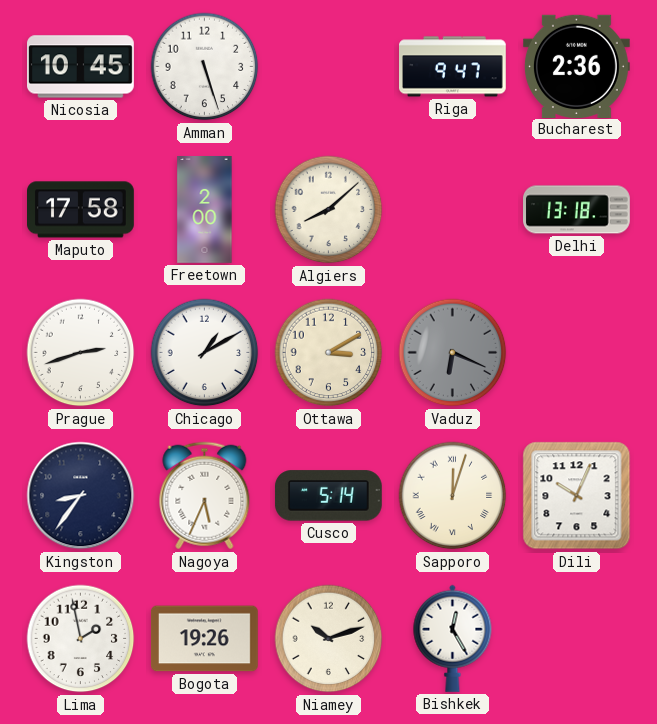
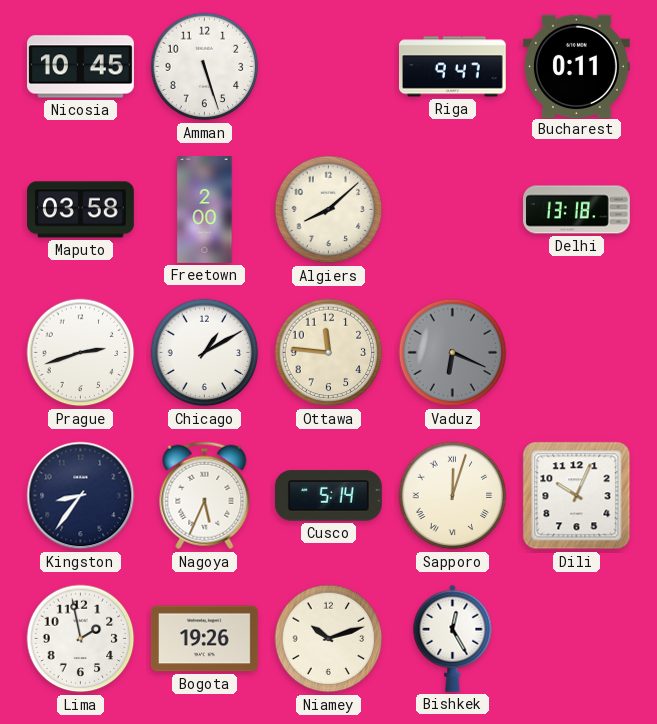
Bucharest: 2:36 -> 0:11 (577, 66)
Maputo: 17:58 -> 03:58 (81, 210)
Ottawa: 3:10 -> 11:46 (329, 353)
